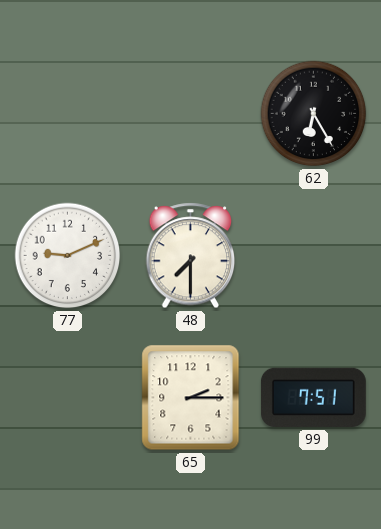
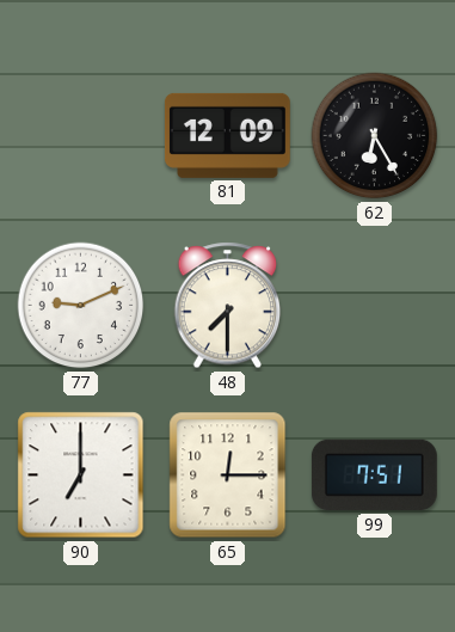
81: none -> 12:09 (227, 135)
90: none -> 7:00 (81, 475)
65: 2:15 -> 12:15 (228, 475)
